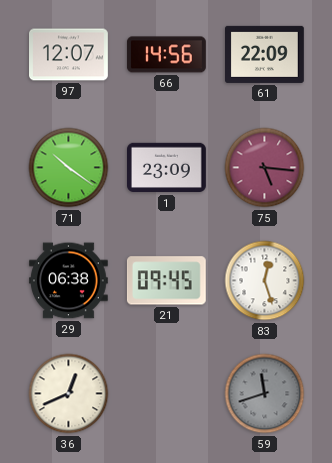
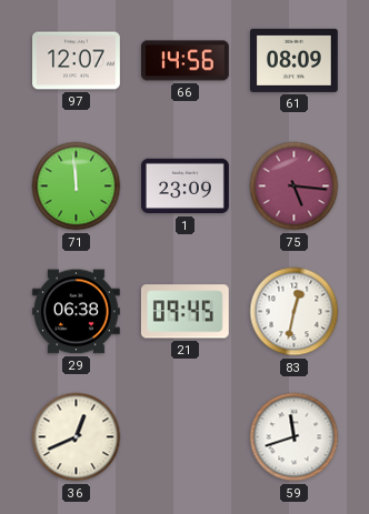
61: 22:09 -> 08:09 (295, 60)
71: 10:21 -> 11:59 (77, 187)
83: 12:27 -> 12:32 (295, 312)
59 dial: grey -> white (295, 437)
